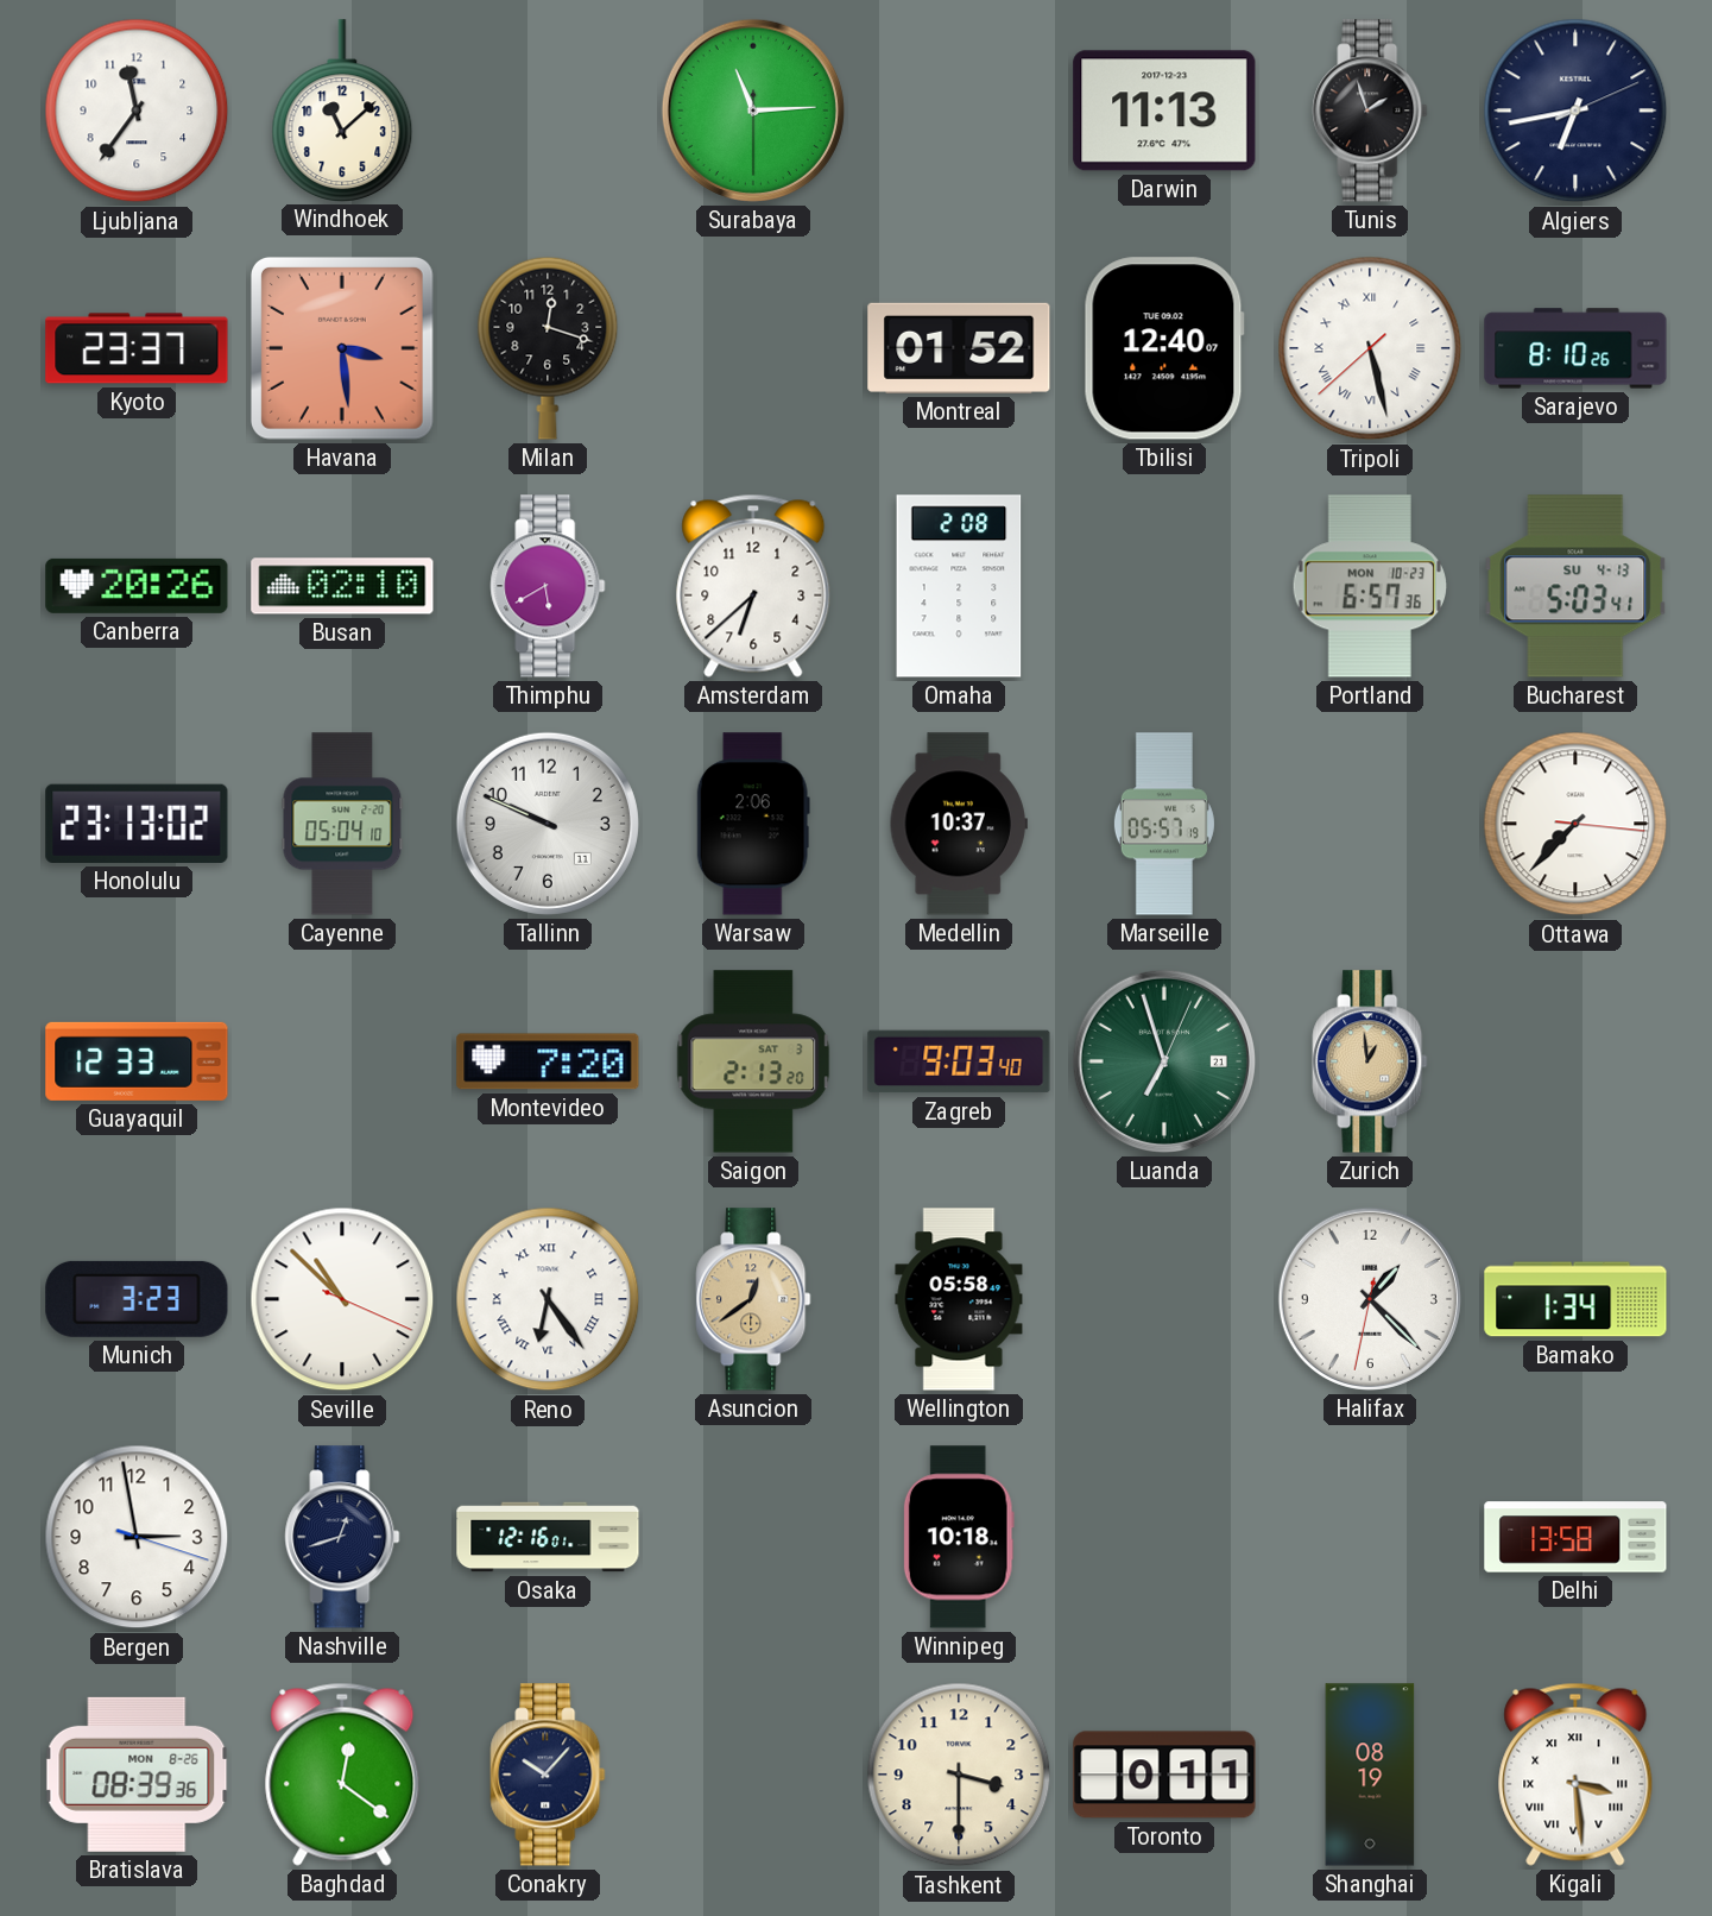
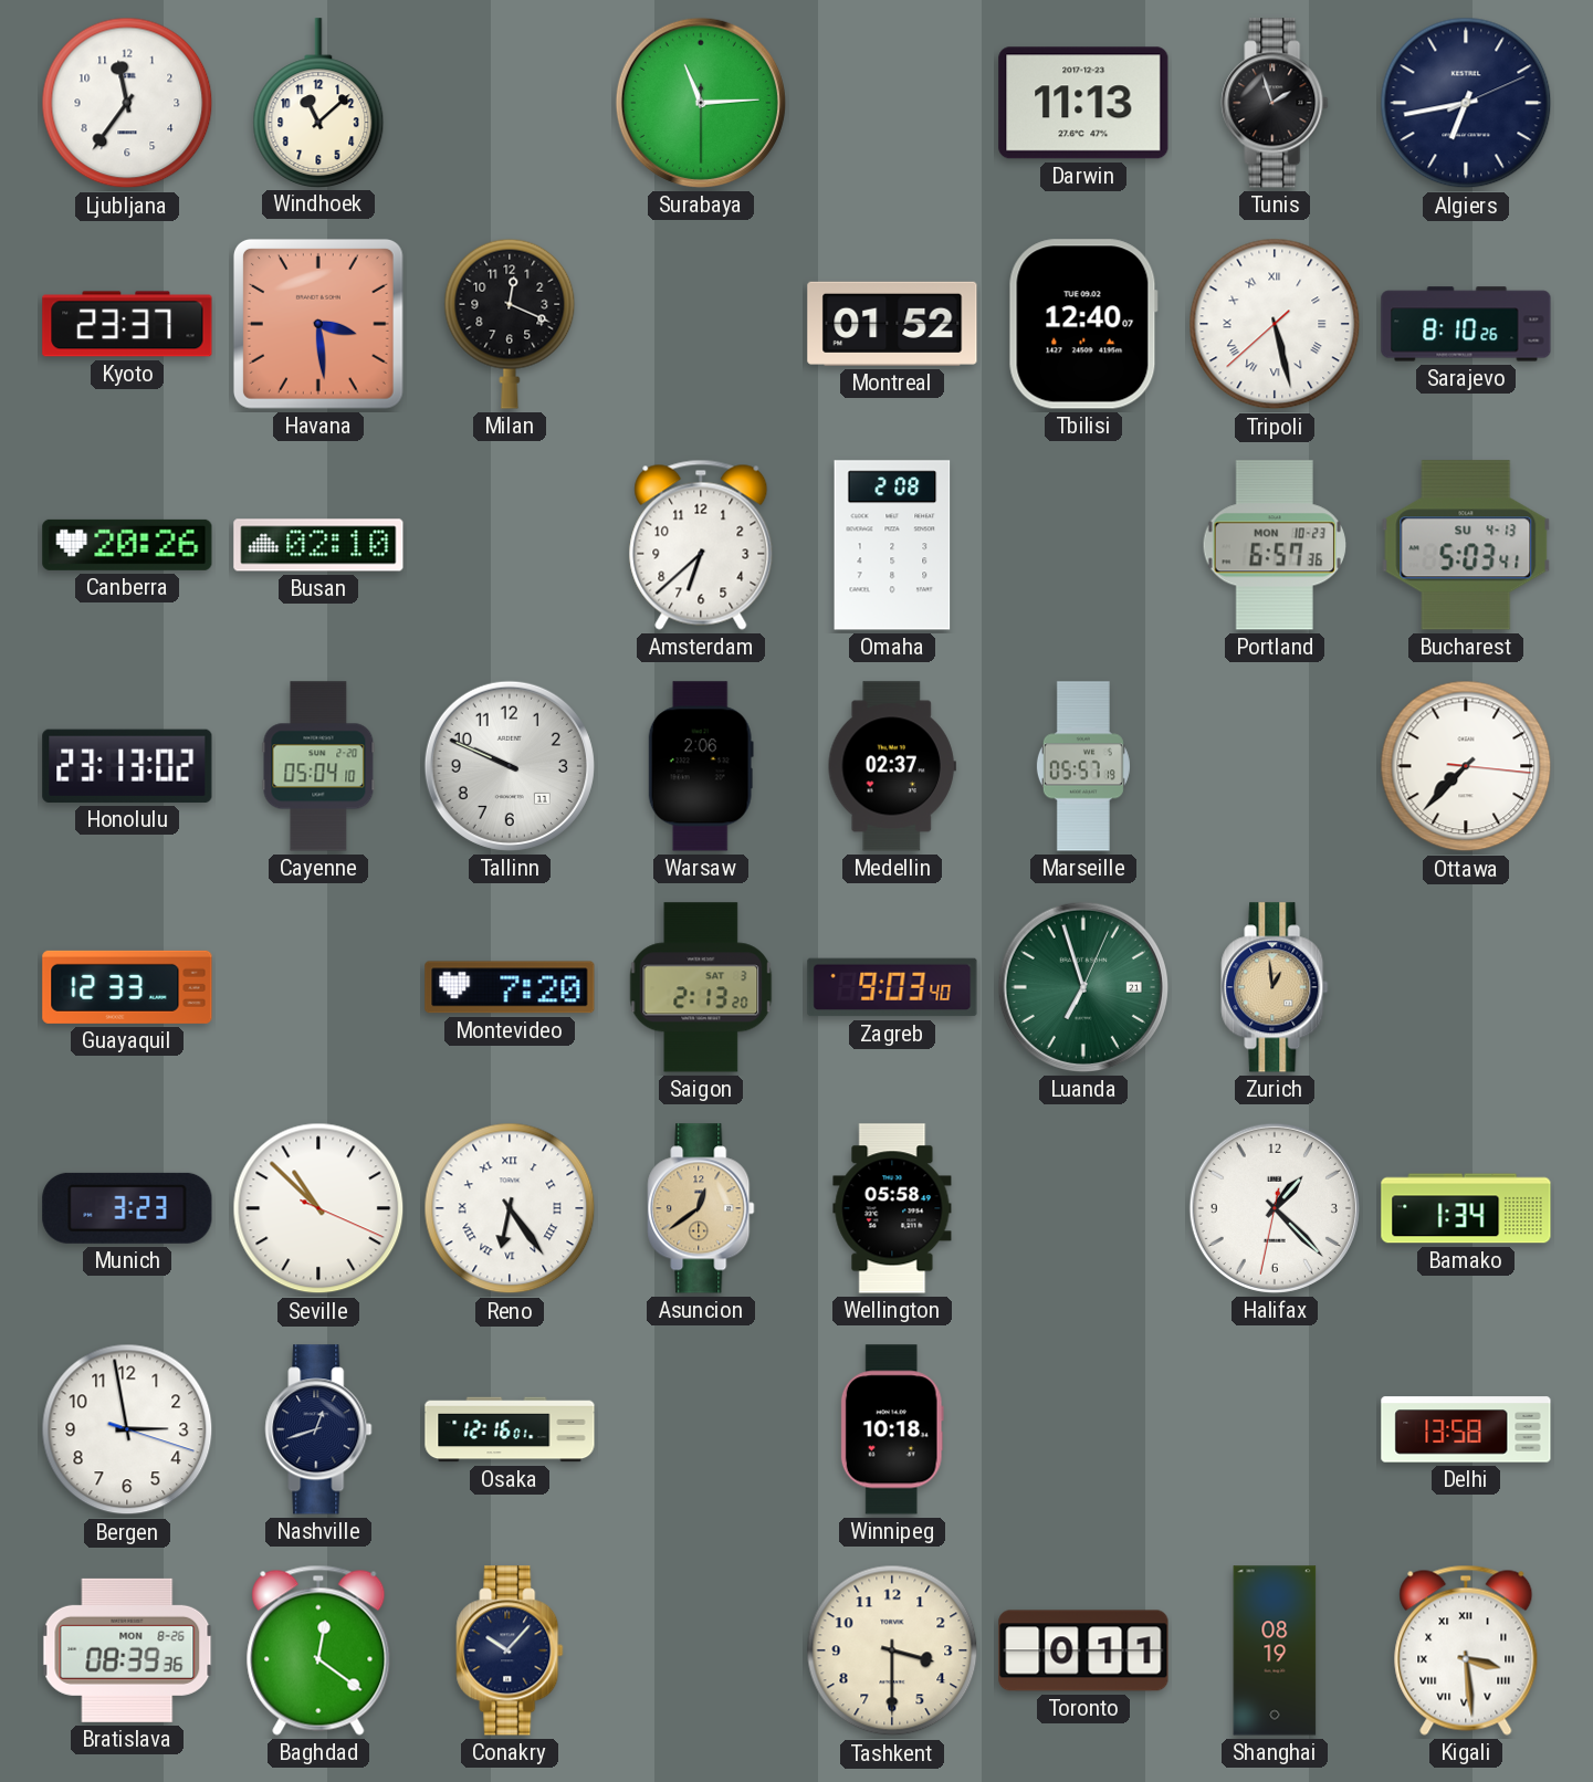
Milan: 12:18 -> 12:19 (510, 324)
Thimphu: 5:40 -> none (548, 586)
Medellin: 10:37 -> 02:37 (892, 766)
